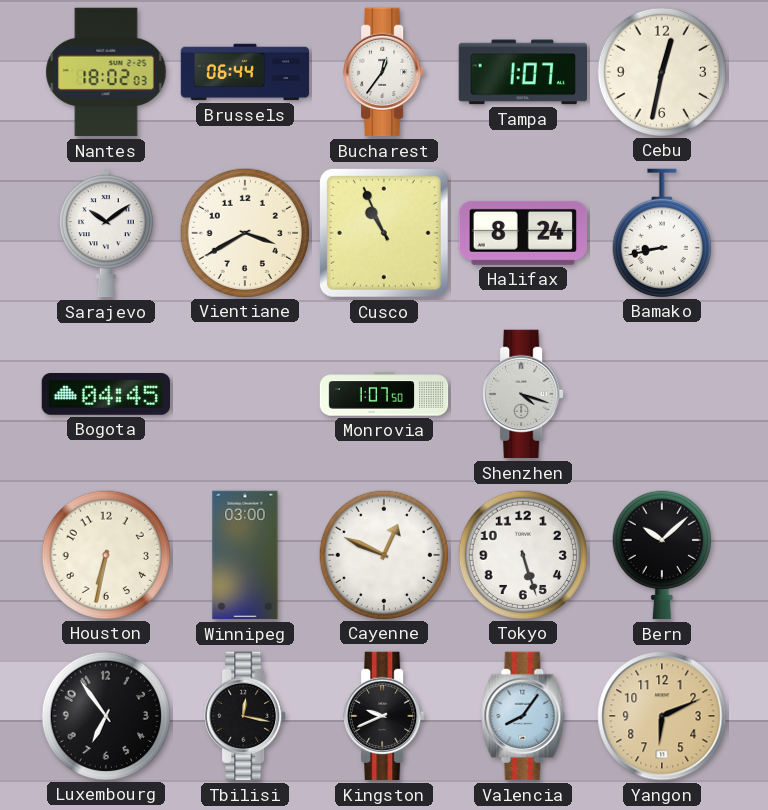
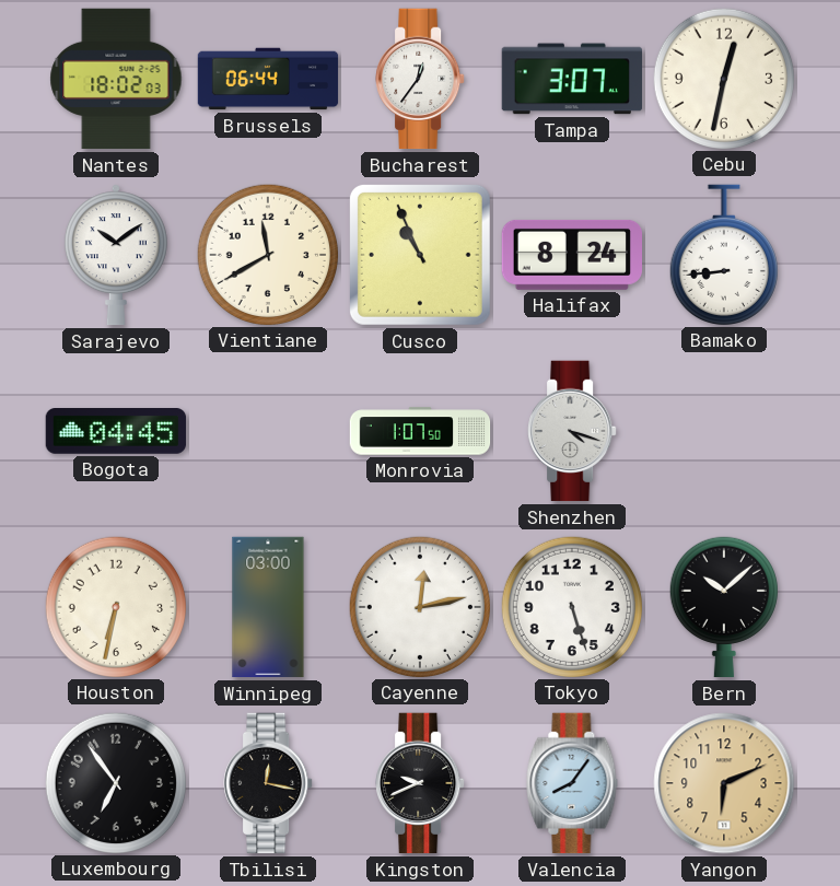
Tampa: 1:07 -> 3:07 (571, 79)
Vientiane: 3:40 -> 11:40 (267, 254)
Bamako: 8:43 -> 8:44 (724, 255)
Cayenne: 12:49 -> 12:13 (419, 606)
